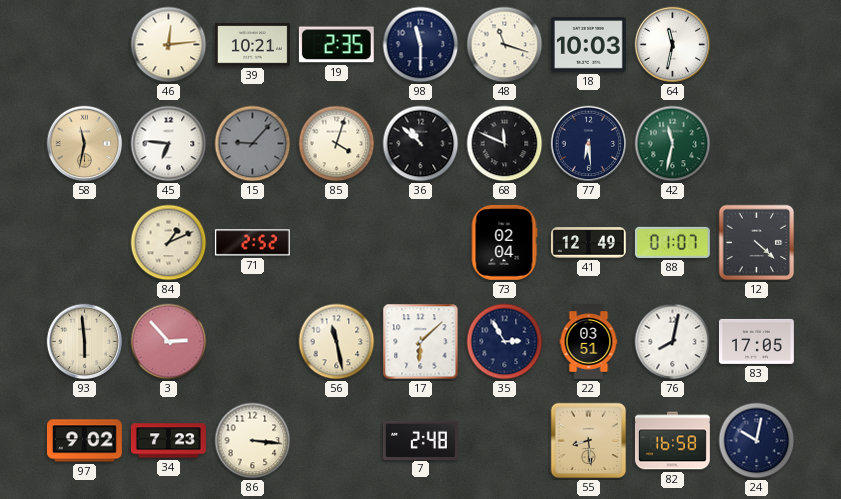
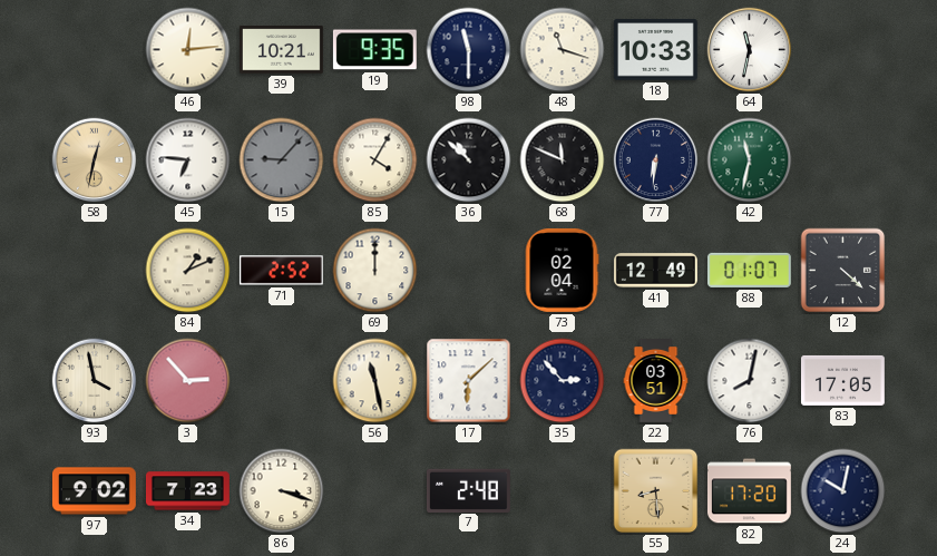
19: 2:35 -> 9:35 (374, 50)
18: 10:03 -> 10:33 (655, 50)
58: 11:32 -> 12:32 (95, 160)
85: 4:03 -> 4:05 (375, 160)
77: 6:29 -> 6:31 (656, 160)
69: none -> 12:00 (375, 271)
93: 5:59 -> 3:58 (95, 381)
35: 2:55 -> 2:53 (563, 381)
86: 3:16 -> 3:18 (282, 491)
82: 16:58 -> 17:20 (749, 491)
